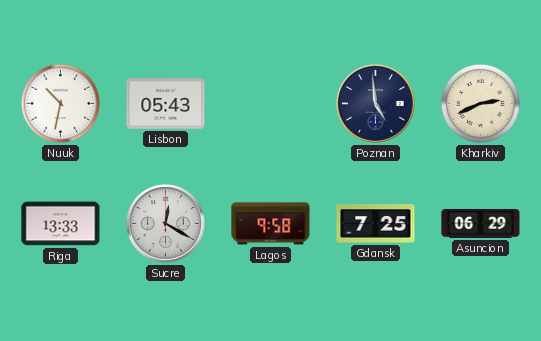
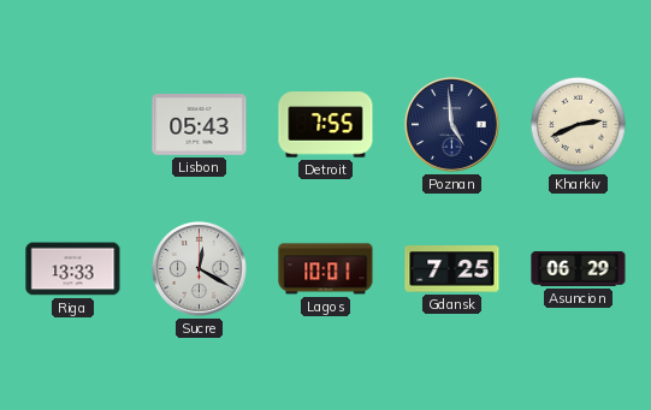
Nuuk: 10:32 -> none (60, 103)
Detroit: none -> 7:55 (326, 125)
Lagos: 9:58 -> 10:01 (326, 269)
